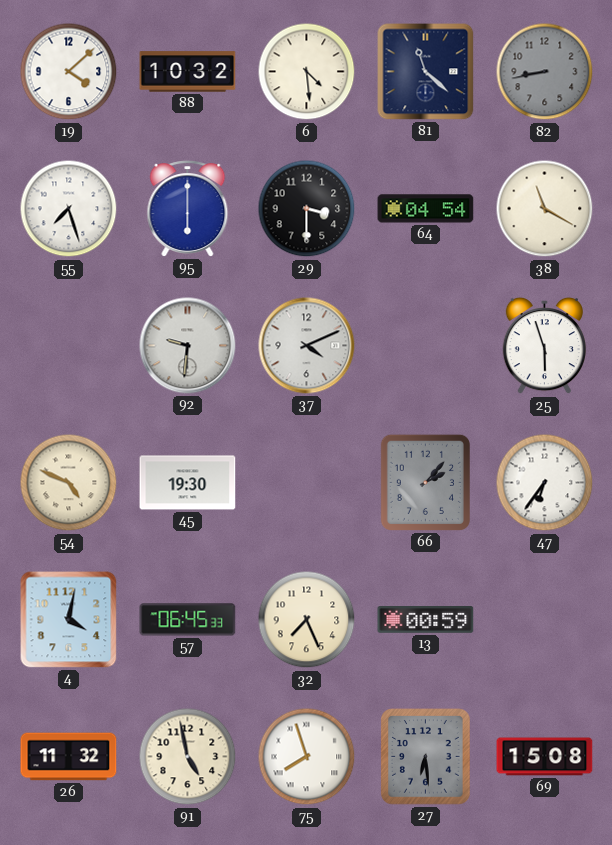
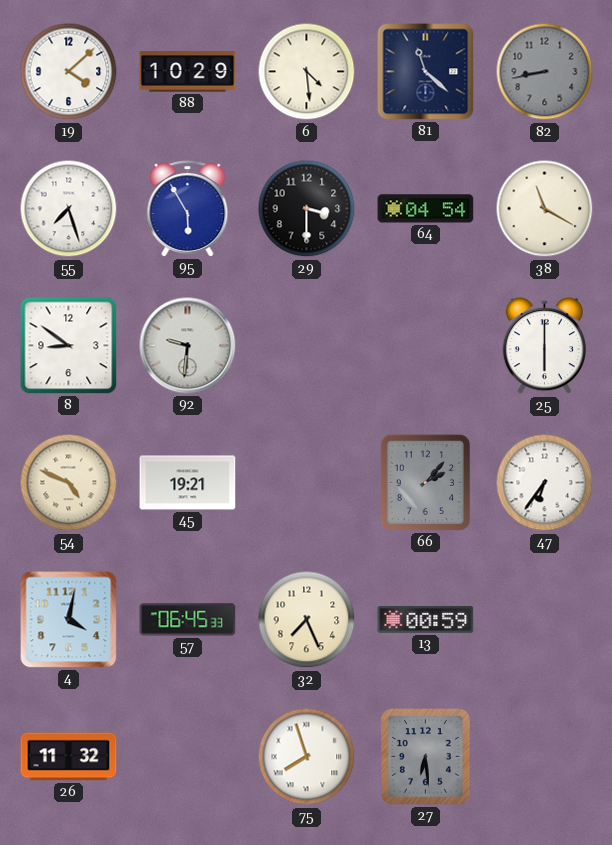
88: 10:32 -> 10:29 (188, 72)
95: 6:00 -> 5:55 (188, 209)
8: none -> 8:51 (69, 346)
37: 4:11 -> none (307, 346)
25: 5:57 -> 6:00 (544, 346)
45: 19:30 -> 19:21 (188, 483)
91: 4:58 -> none (188, 757)
69: 15:08 -> none (545, 757)
